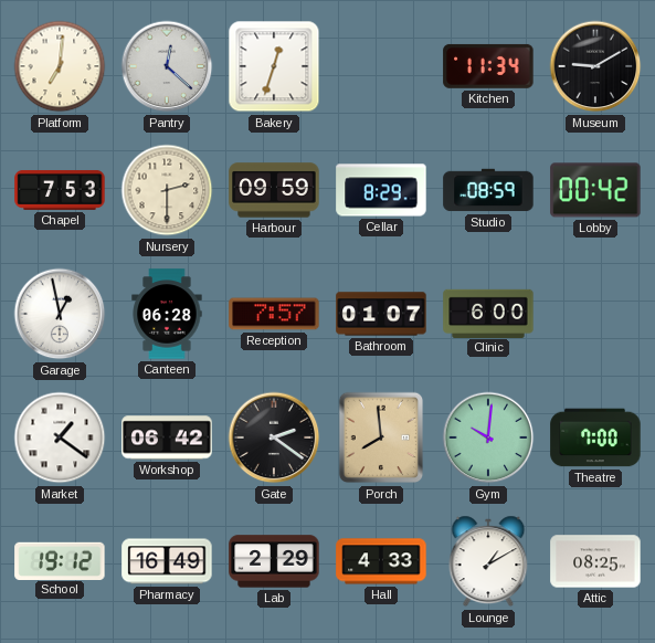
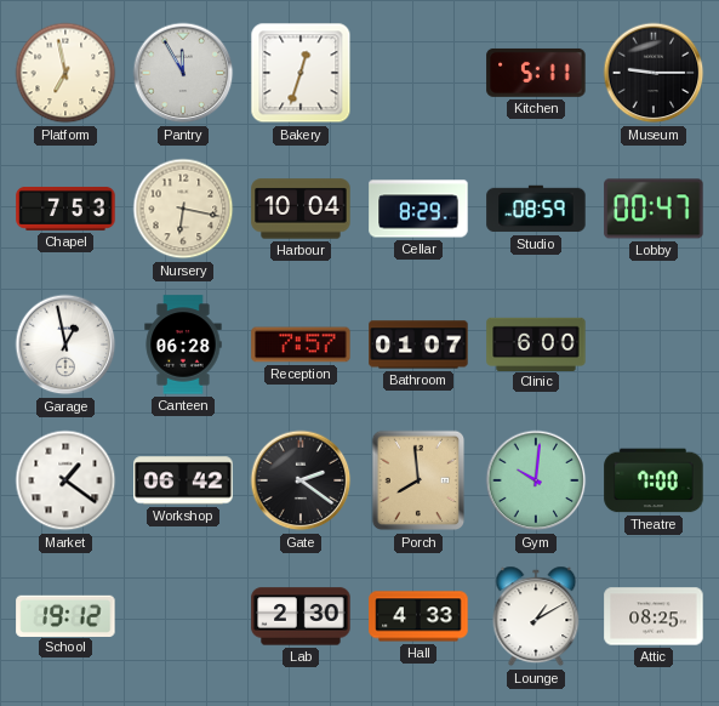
Platform: 7:01 -> 6:58 (65, 73)
Pantry: 12:22 -> 11:55 (183, 73)
Kitchen: 11:34 -> 5:11 (536, 73)
Museum: 9:10 -> 9:15 (654, 73)
Nursery: 2:30 -> 6:17 (183, 209)
Harbour: 09:59 -> 10:04 (301, 209)
Lobby: 00:42 -> 00:47 (654, 209)
Pharmacy: 16:49 -> none (167, 561)
Lab: 2:29 -> 2:30 (301, 616)
